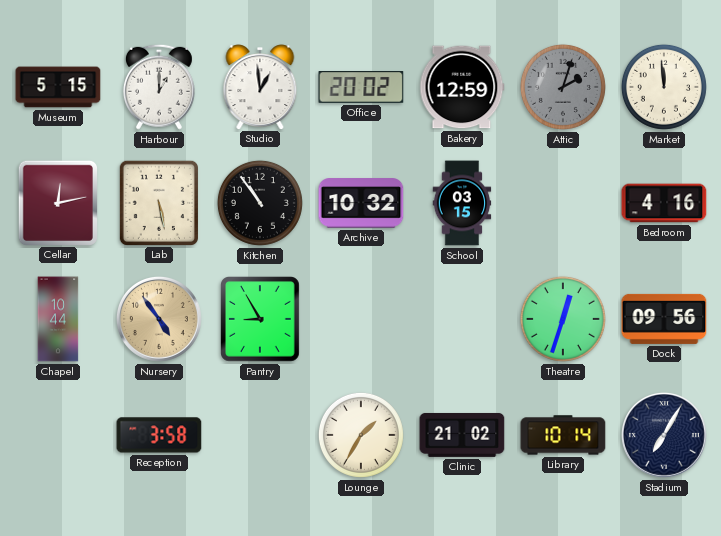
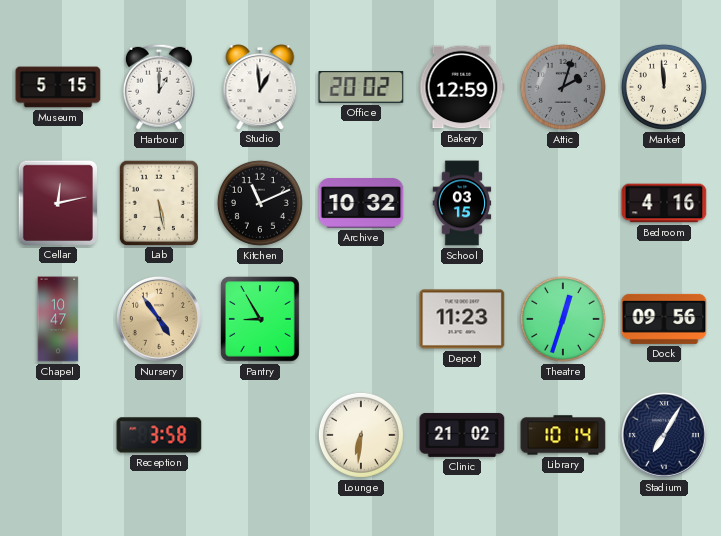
Kitchen: 10:54 -> 11:11 (260, 203)
Chapel: 10:44 -> 10:47 (58, 319)
Depot: none -> 11:23 (462, 319)
Lounge: 1:35 -> 6:31 (361, 435)
